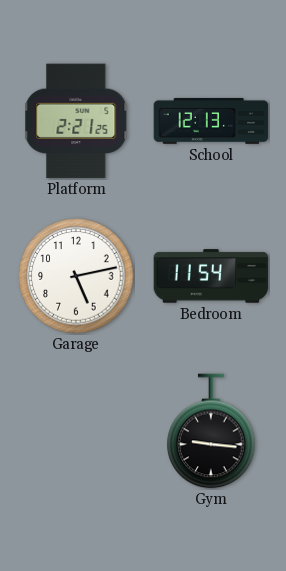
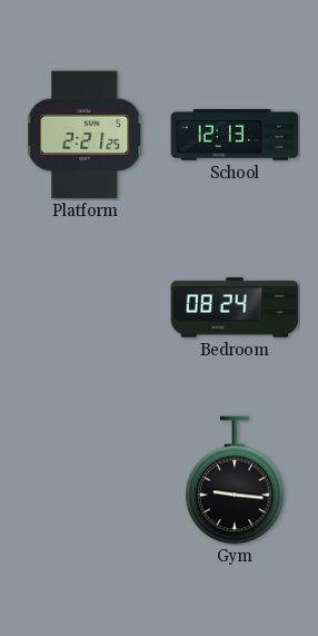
Garage: 5:13 -> none (76, 276)
Bedroom: 11:54 -> 08:24 (235, 307)
